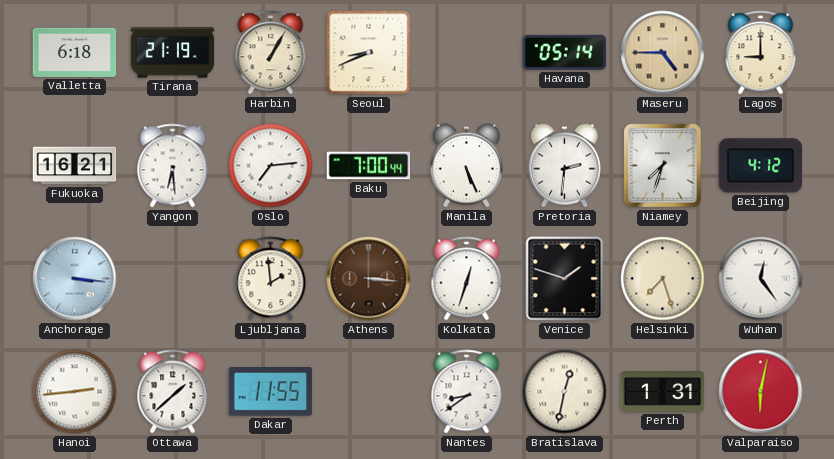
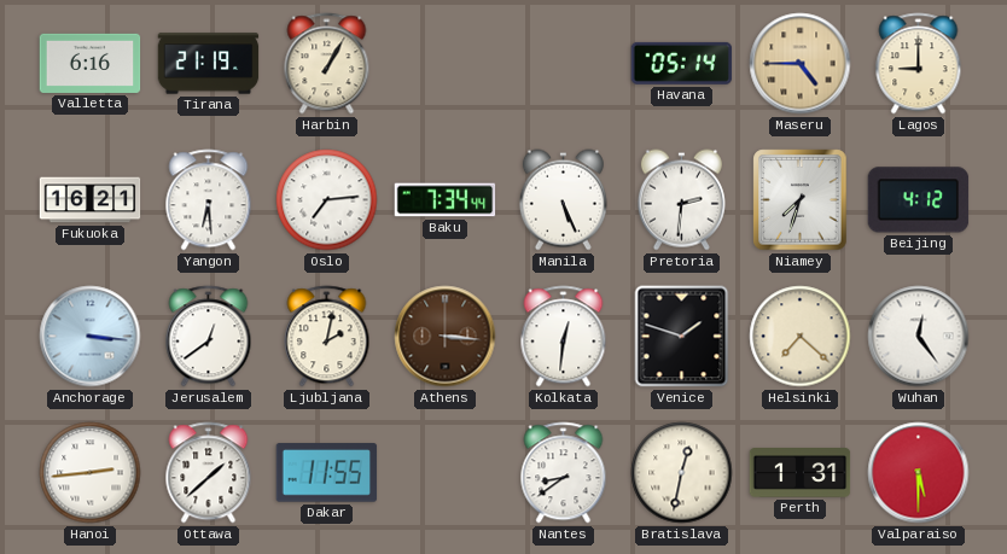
Valletta: 6:18 -> 6:16 (91, 63)
Seoul: 8:41 -> none (369, 53)
Baku: 7:00 -> 7:34 (446, 200)
Jerusalem: none -> 12:39 (209, 337)
Ljubljana: 1:59 -> 2:02 (327, 337)
Kolkata: 12:33 -> 12:31 (564, 337)
Helsinki: 7:27 -> 7:22 (801, 337)
Valparaiso: 6:02 -> 5:30 (919, 473)
